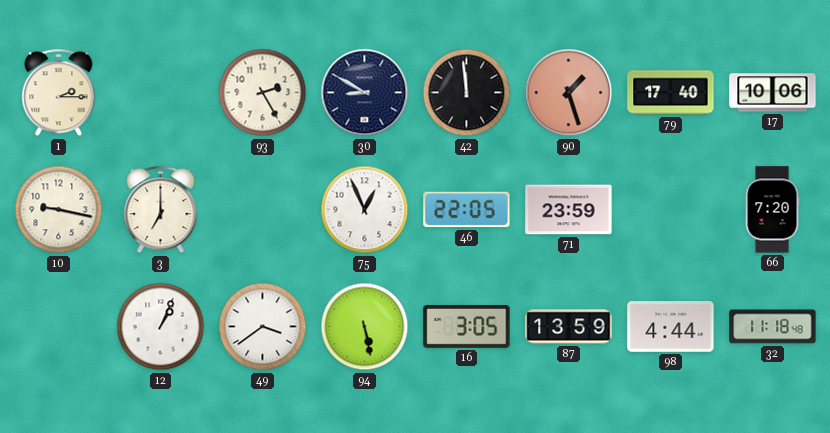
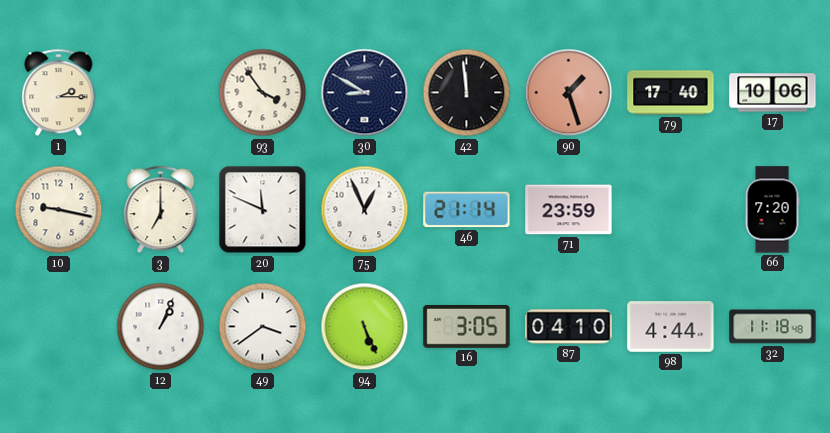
93: 2:25 -> 3:54 (263, 93)
20: none -> 11:49 (263, 210)
46: 22:05 -> 21:14 (467, 210)
94: 5:28 -> 5:26 (365, 327)
87: 13:59 -> 04:10 (569, 327)
